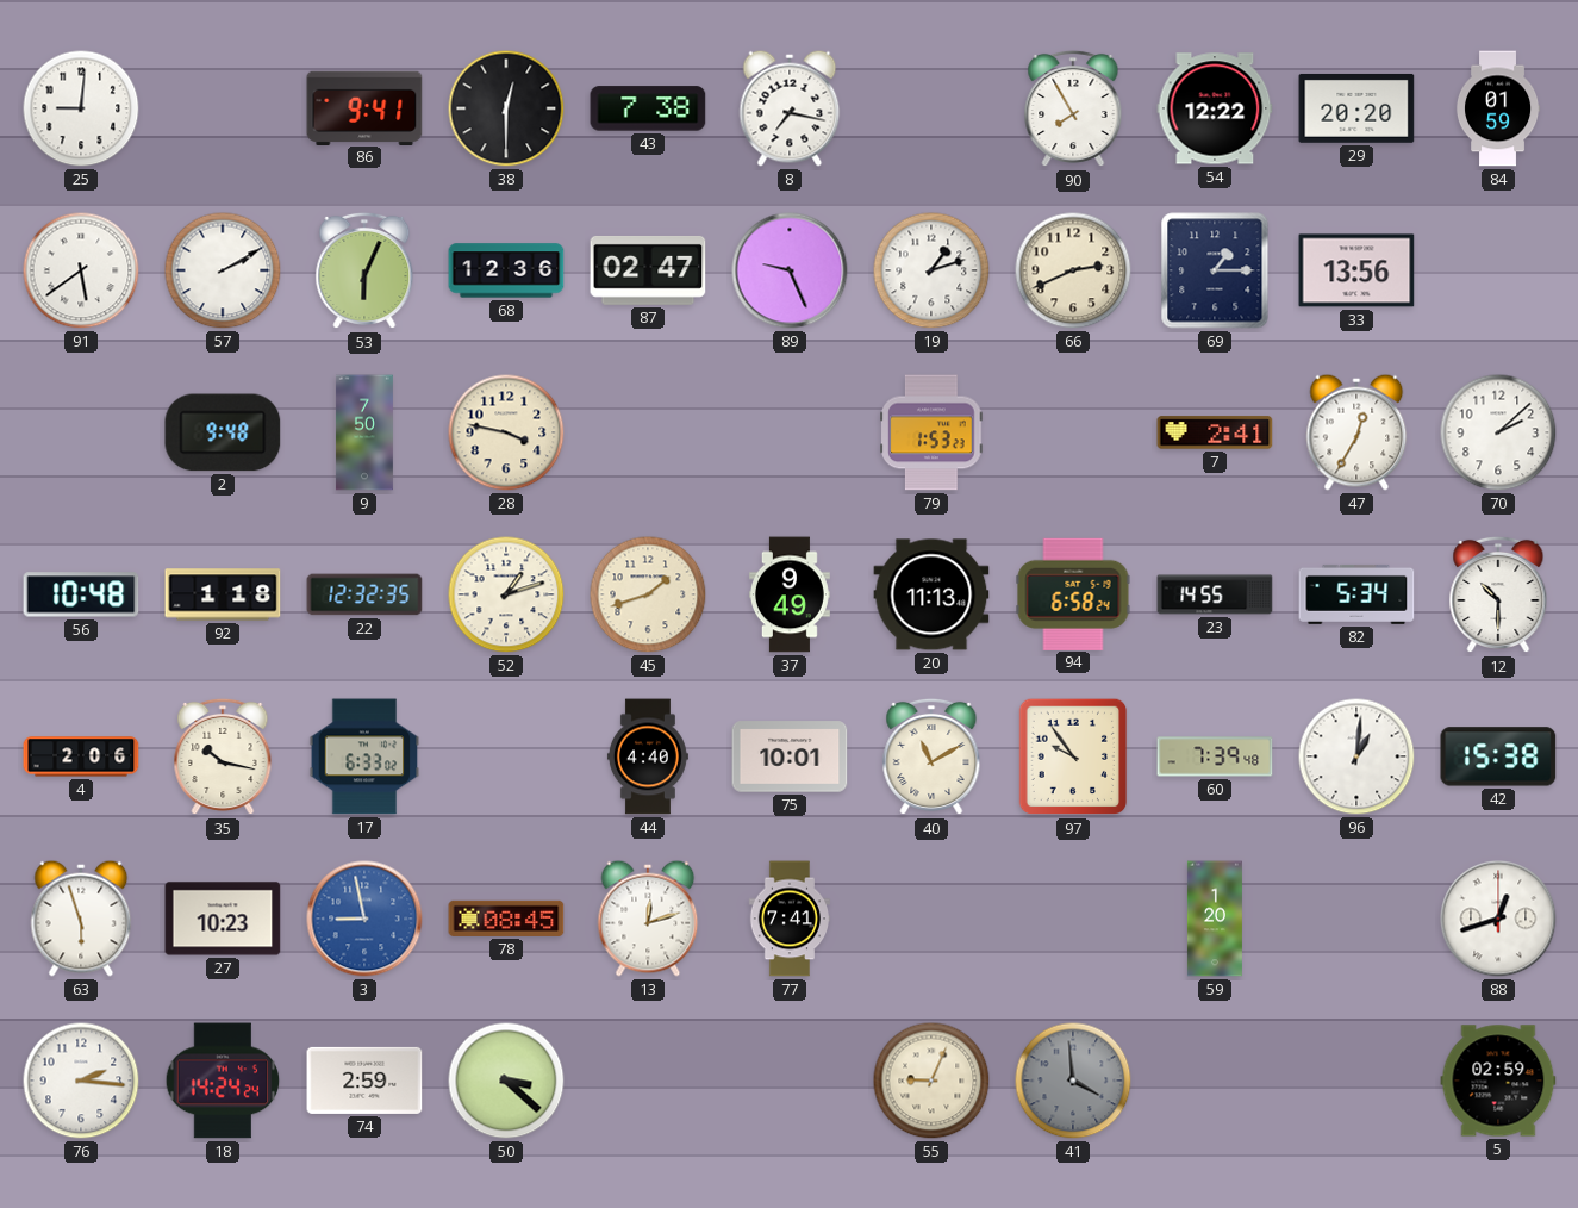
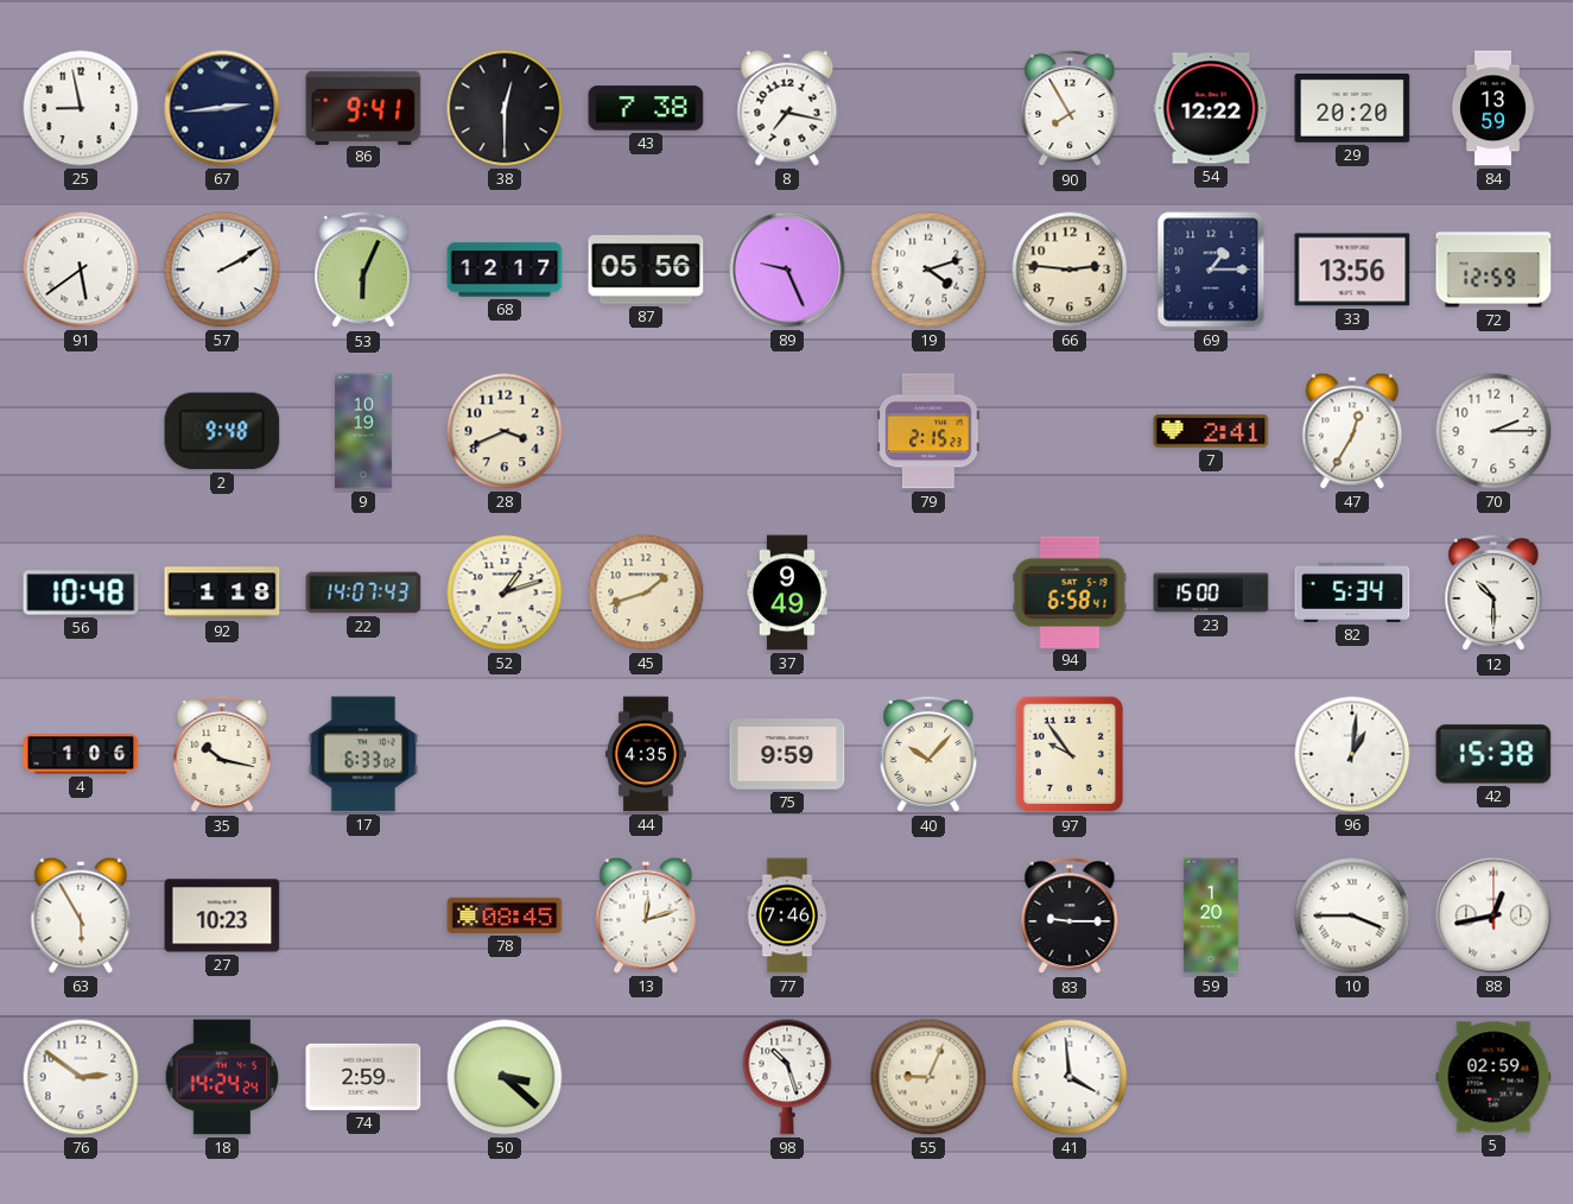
25: 9:01 -> 8:58 (81, 108)
67: none -> 2:44 (222, 108)
84: 01:59 -> 13:59 (1493, 108)
68: 12:36 -> 12:17 (505, 270)
87: 02:47 -> 05:56 (646, 270)
19: 1:12 -> 4:12 (928, 270)
66: 2:41 -> 2:46 (1070, 270)
72: none -> 12:59 (1493, 270)
9: 7:50 -> 10:19 (363, 431)
28: 3:47 -> 3:41 (505, 431)
79: 1:53 -> 2:15 (928, 431)
70: 2:08 -> 2:15 (1493, 431)
22: 12:32 -> 14:07 (363, 593)
20: 11:13 -> none (931, 594)
94: 6:58:24 -> 6:58:41 (1070, 591)
23: 14:55 -> 15:00 (1211, 593)
4: 2:06 -> 1:06 (81, 754)
44: 4:40 -> 4:35 (646, 754)
75: 10:01 -> 9:59 (787, 754)
40: 11:10 -> 10:07 (928, 754)
60: 7:39 -> none (1215, 756)
63: 5:57 -> 5:55 (81, 915)
3: 8:58 -> none (364, 919)
77: 7:41 -> 7:46 (786, 915)
83: none -> 9:15 (1070, 915)
10: none -> 3:45 (1352, 915)
88: 12:42 -> 12:43 (1493, 915)
76: 2:16 -> 2:51 (81, 1077)
98: none -> 10:27 (787, 1077)
41 dial: grey -> white (1070, 1077)
